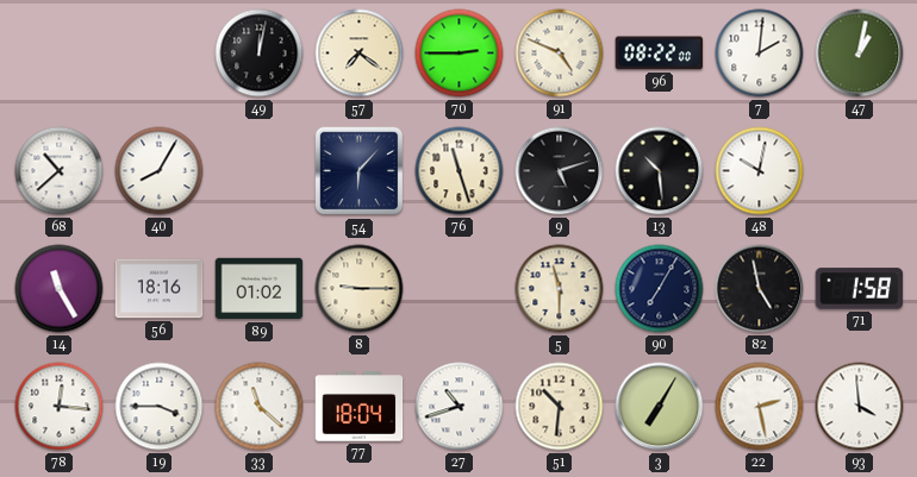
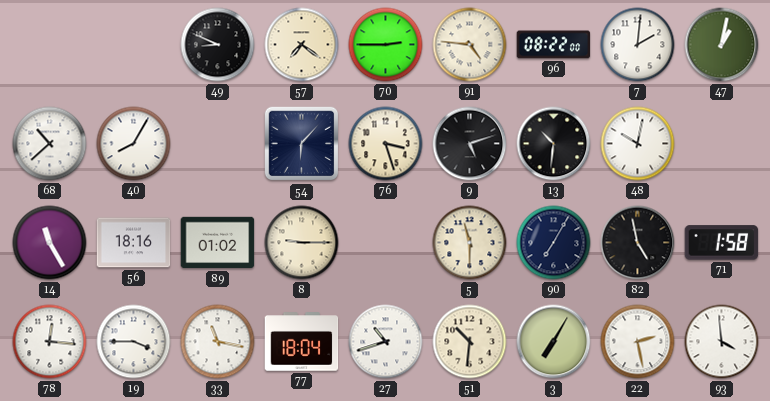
49: 12:02 -> 8:49 (218, 45)
91: 4:49 -> 4:46 (470, 45)
76: 11:27 -> 3:27 (386, 144)
13: 10:29 -> 10:31 (554, 144)
33: 11:22 -> 11:17 (218, 342)
